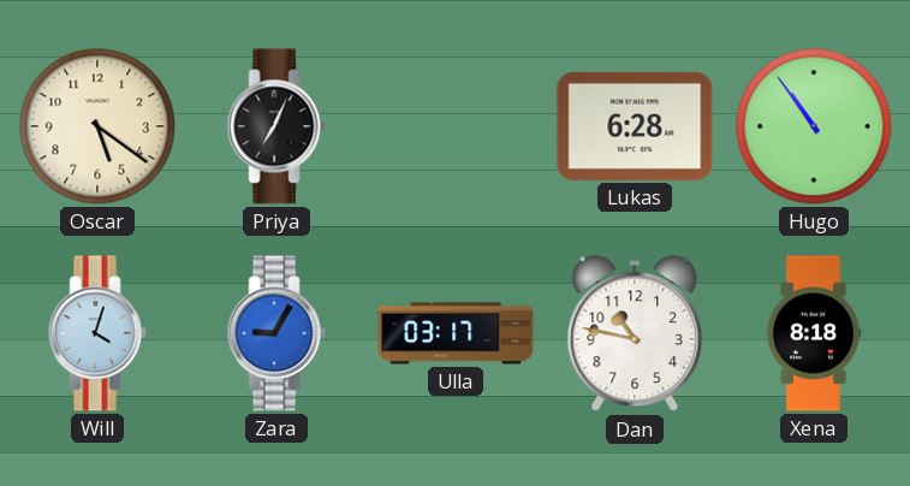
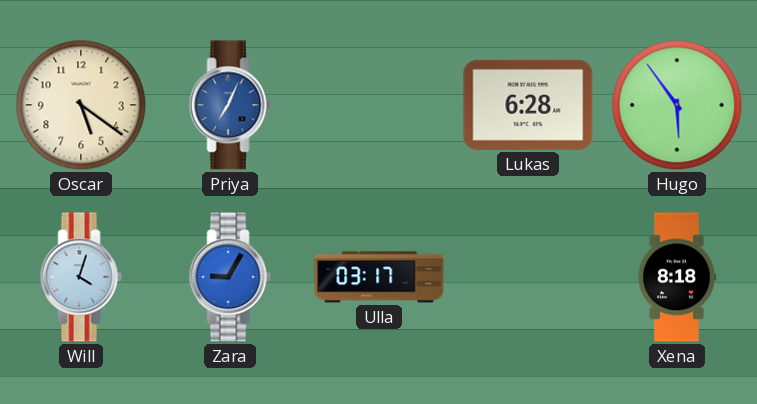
Priya dial: black -> blue (230, 105)
Hugo: 10:54 -> 5:54 (677, 105)
Dan: 10:47 -> none (635, 334)
